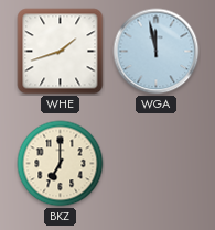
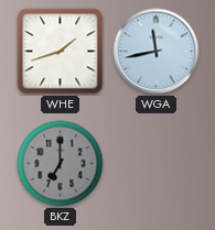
WGA: 11:58 -> 11:43 (157, 52)
BKZ dial: cream -> grey (61, 164)
